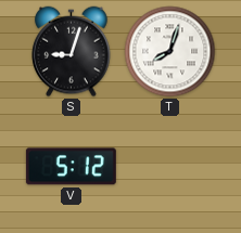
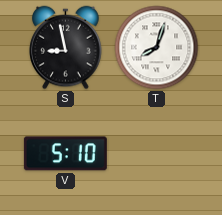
S: 9:03 -> 8:58 (66, 48)
V: 5:12 -> 5:10 (65, 154)
